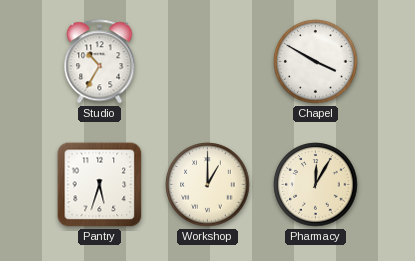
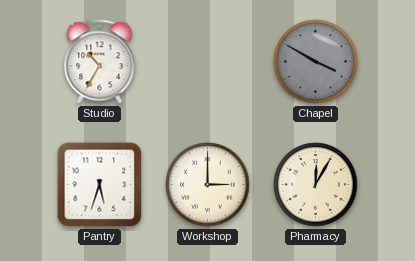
Chapel dial: white -> grey (316, 62)
Workshop: 1:00 -> 3:00 (208, 185)
